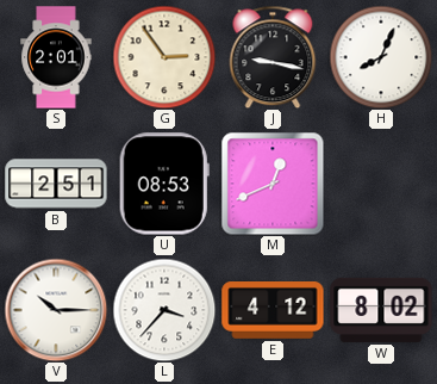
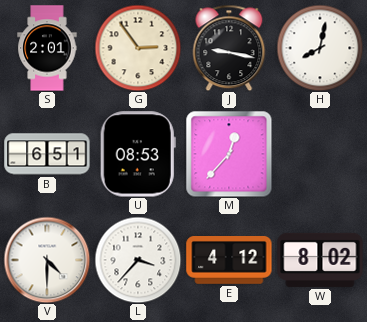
H: 8:04 -> 8:02 (320, 48)
B: 2:51 -> 6:51 (47, 154)
M: 12:41 -> 12:37 (229, 154)
V: 10:15 -> 4:30 (47, 260)
